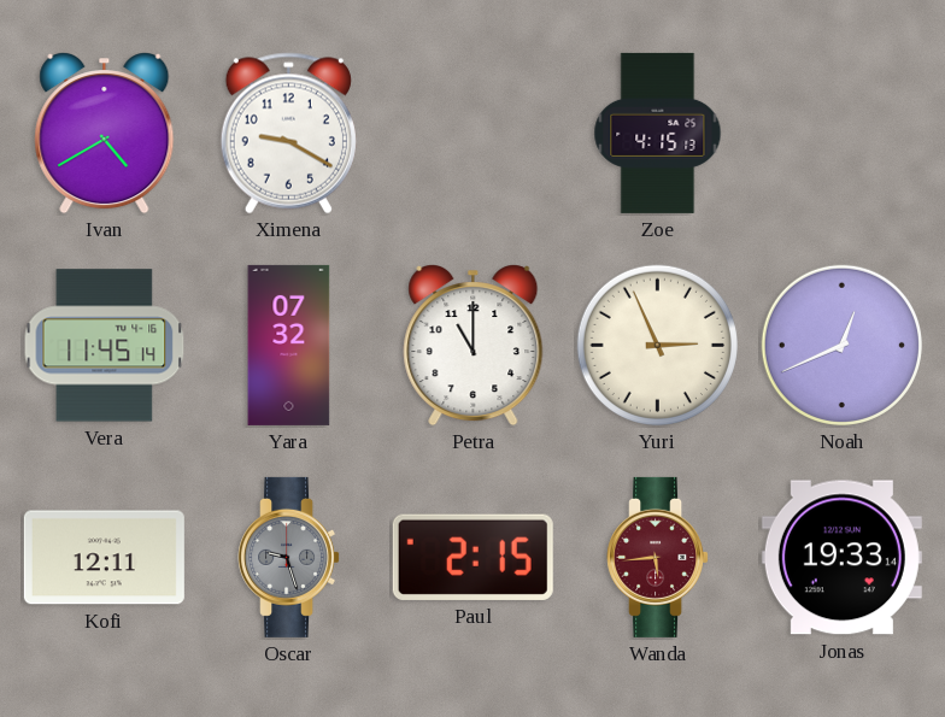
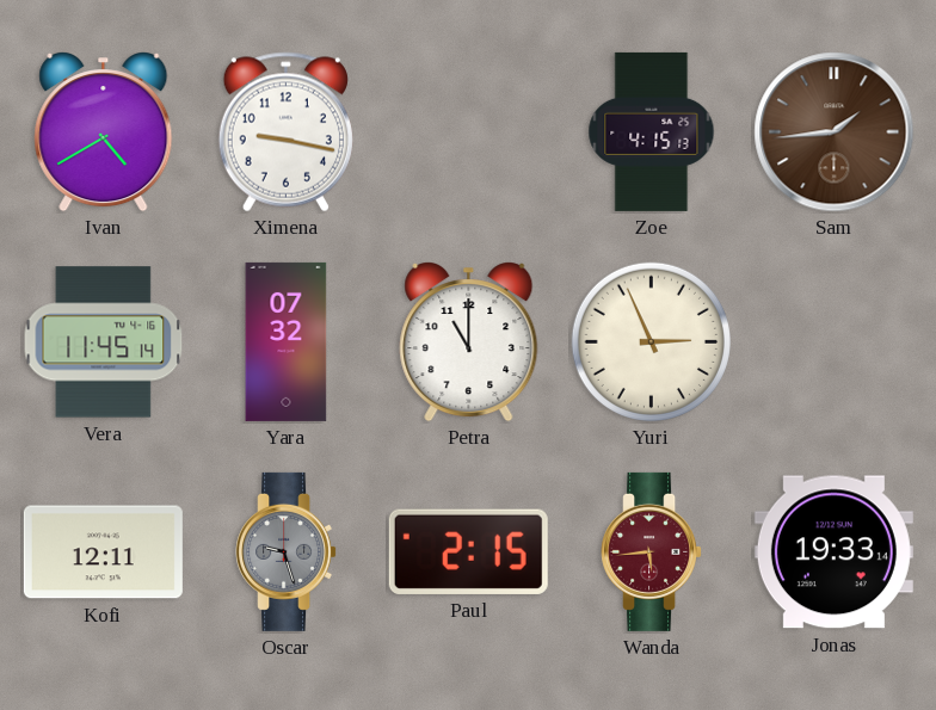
Ximena: 9:20 -> 9:17 (285, 132)
Sam: none -> 1:44 (835, 132)
Noah: 12:41 -> none (841, 345)
